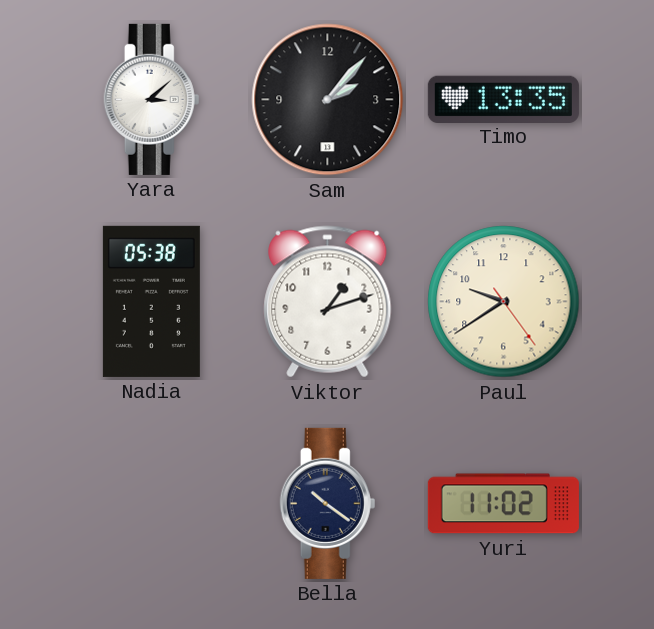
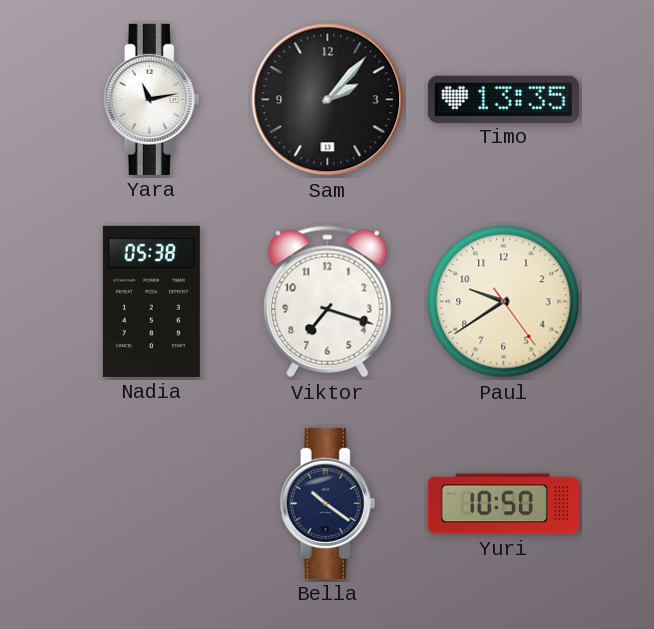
Yara: 3:08 -> 11:13 (152, 99)
Viktor: 1:12 -> 7:18 (328, 302)
Yuri: 11:02 -> 10:50 (503, 504)
